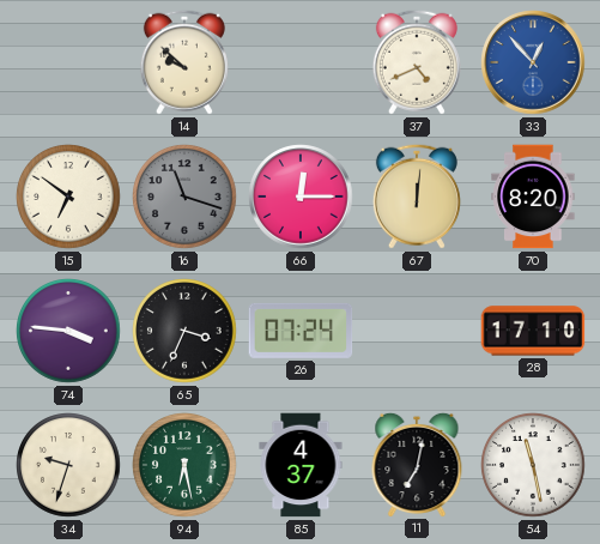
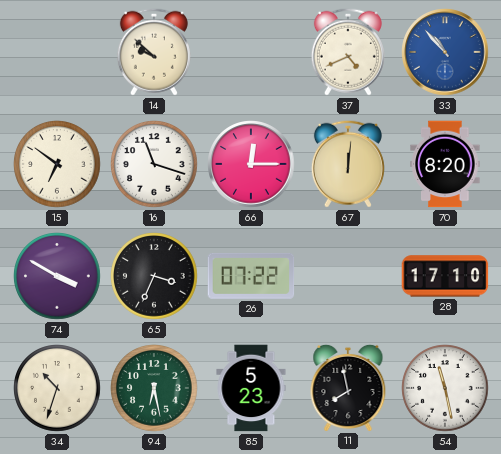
33: 12:53 -> 10:53 (445, 52)
16 dial: grey -> white (154, 164)
74: 3:46 -> 3:50 (57, 276)
26: 07:24 -> 07:22 (251, 276)
34: 9:33 -> 10:33 (57, 388)
85: 4:37 -> 5:23 (251, 388)
11: 7:02 -> 7:58 (348, 387)
